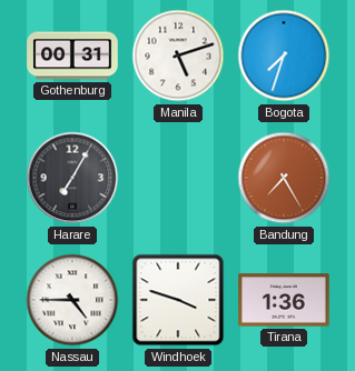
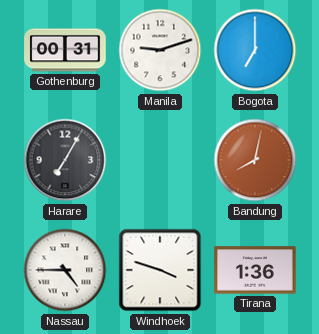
Manila: 5:12 -> 9:12 (160, 50)
Bogota: 7:33 -> 7:00 (255, 50)
Bandung: 7:25 -> 8:02 (255, 160)
